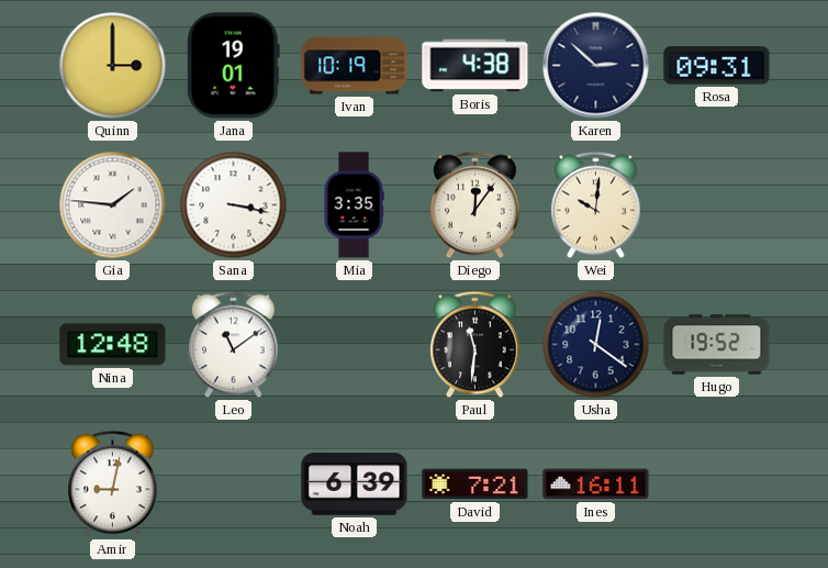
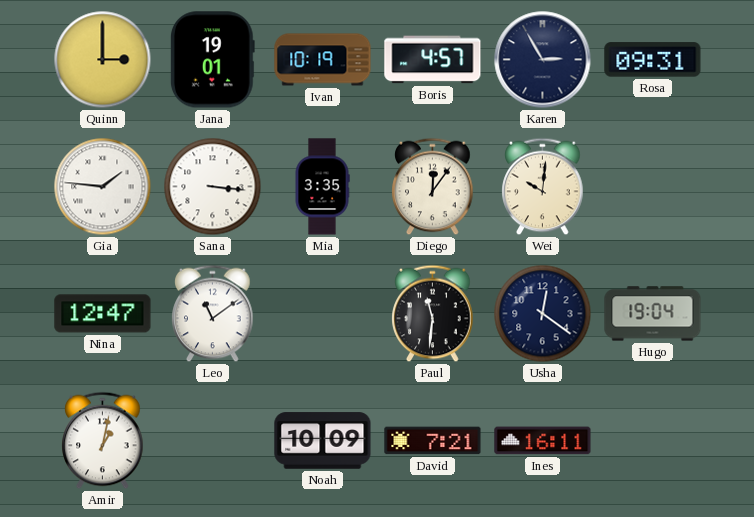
Boris: 4:38 -> 4:57 (433, 60)
Karen: 2:52 -> 2:55 (543, 60)
Sana: 3:17 -> 3:16 (213, 187)
Nina: 12:48 -> 12:47 (103, 314)
Hugo: 19:52 -> 19:04 (653, 314)
Amir: 9:02 -> 1:02 (103, 441)
Noah: 6:39 -> 10:09 (323, 441)
